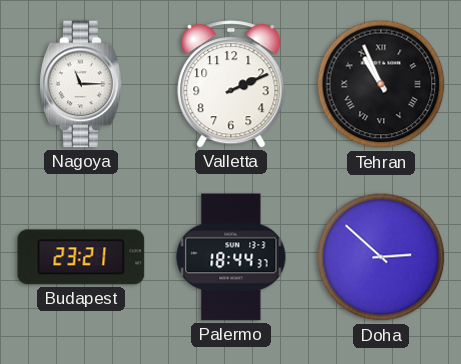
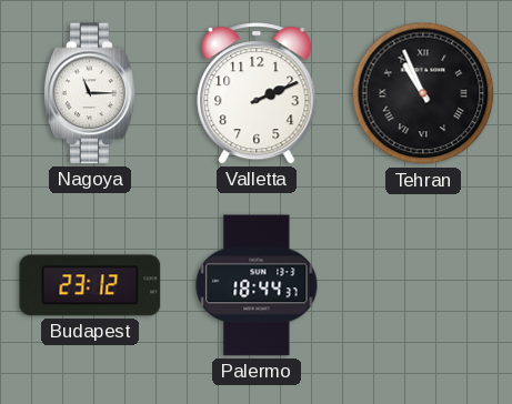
Budapest: 23:21 -> 23:12 (90, 285)
Doha: 2:52 -> none (381, 257)
